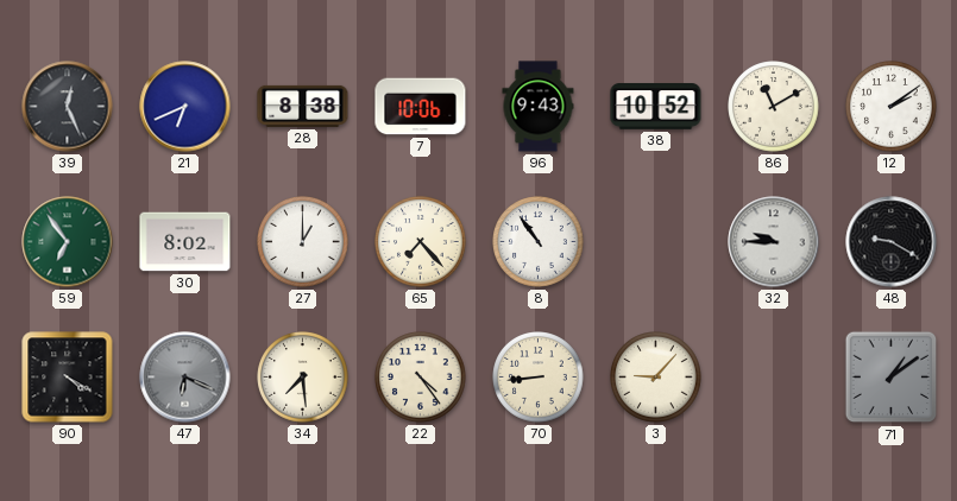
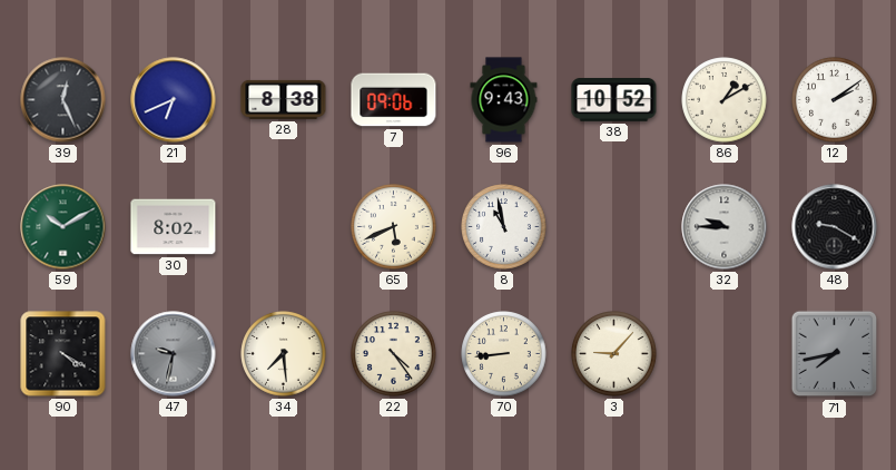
7: 10:06 -> 09:06 (394, 100)
86: 11:10 -> 1:10 (725, 100)
59: 6:54 -> 10:10 (63, 227)
27: 1:00 -> none (303, 242)
65: 7:23 -> 5:41 (394, 227)
8: 10:54 -> 10:58 (504, 227)
47: 6:19 -> 9:32 (174, 354)
71: 1:09 -> 7:43 (835, 354)
